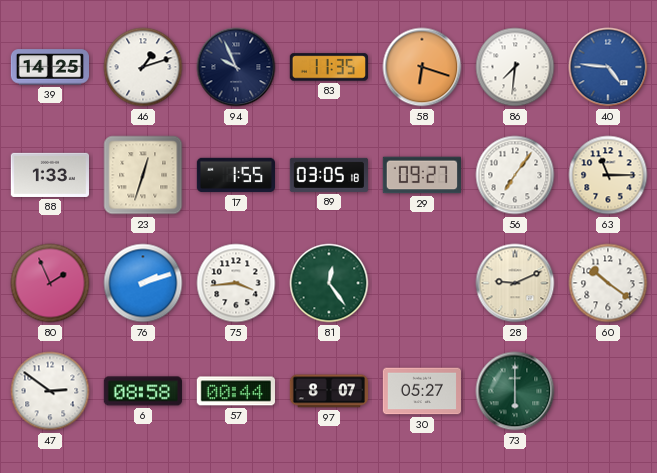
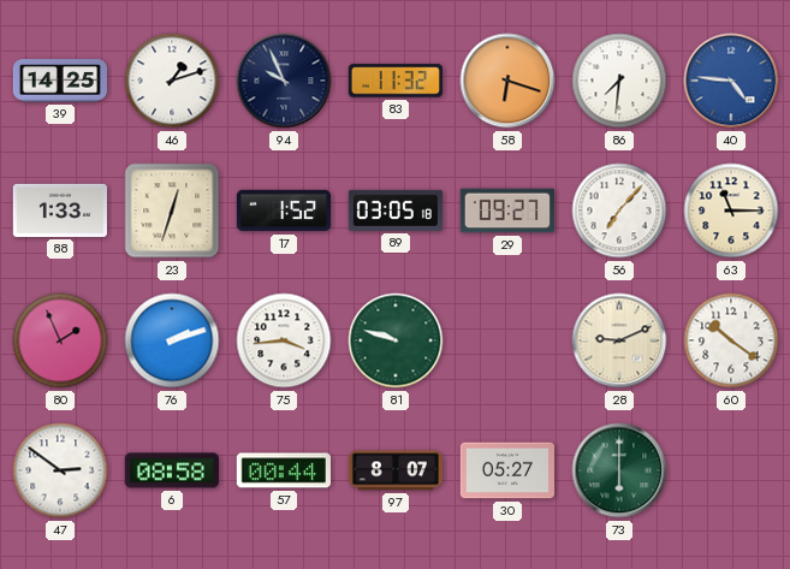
83: 11:35 -> 11:32 (394, 81)
17: 1:55 -> 1:52 (283, 211)
56: 7:06 -> 7:07 (619, 211)
81: 12:24 -> 9:48 (396, 340)
